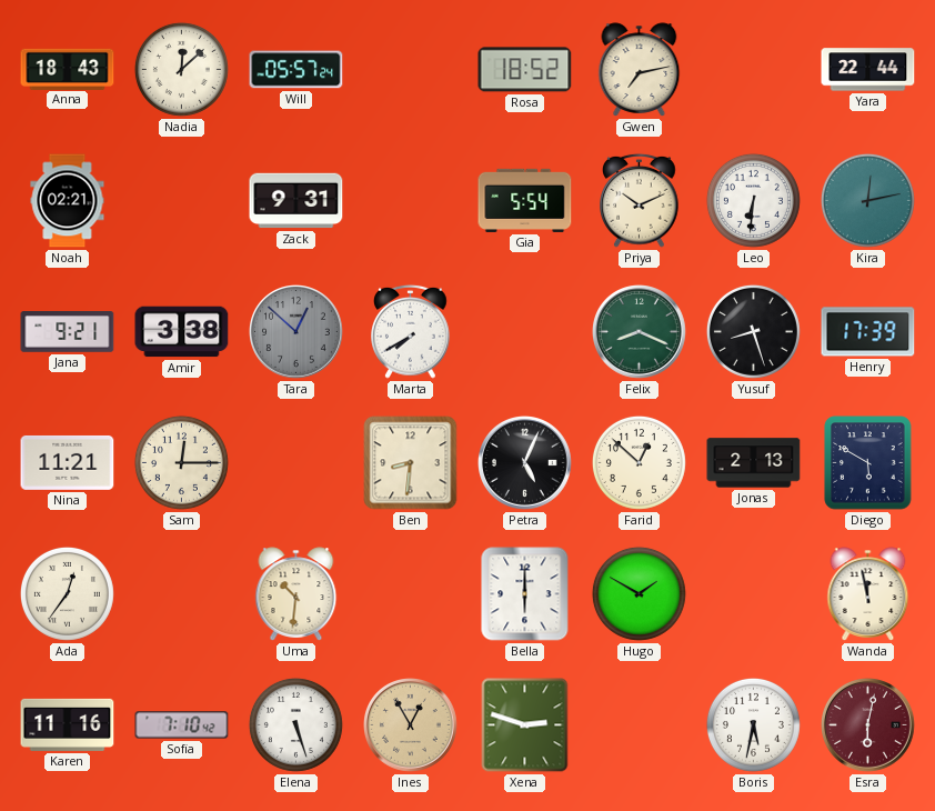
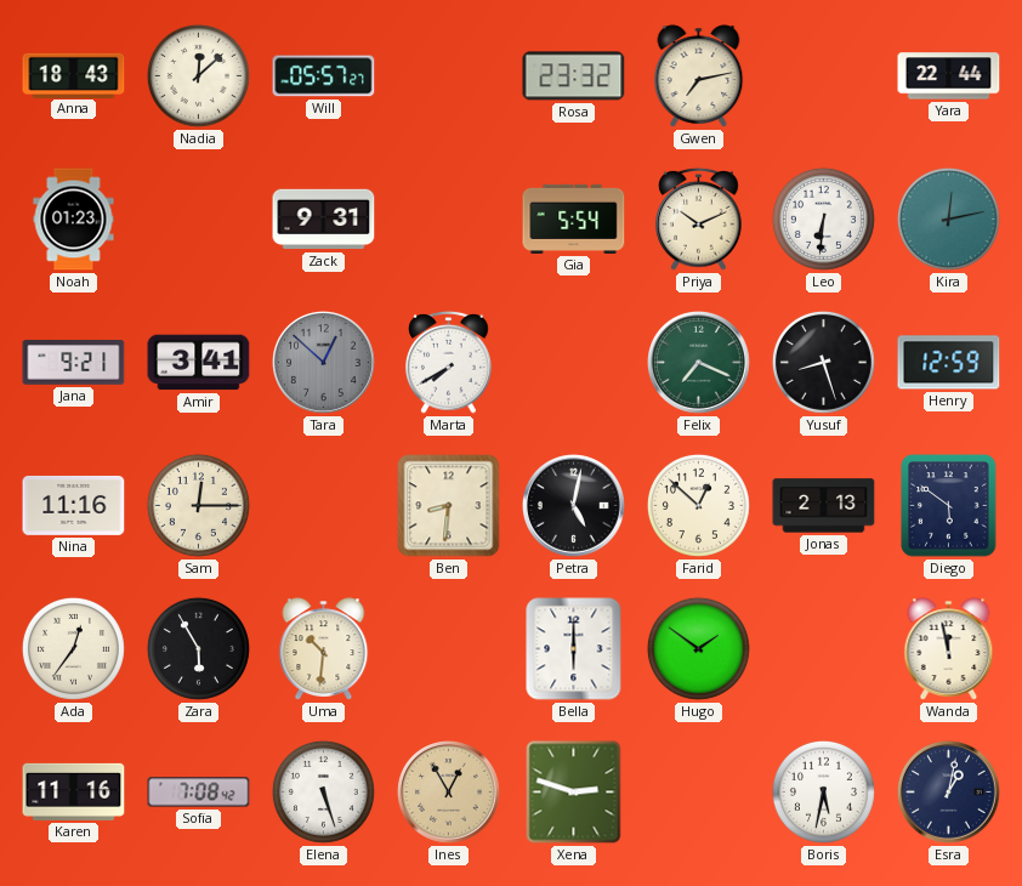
Will: 05:57:24 -> 05:57:27 (324, 76)
Rosa: 18:52 -> 23:32 (574, 76)
Noah: 02:21 -> 01:23 (74, 220)
Amir: 3:38 -> 3:41 (199, 363)
Felix: 8:19 -> 7:19 (699, 363)
Henry: 17:39 -> 12:59 (949, 363)
Nina: 11:21 -> 11:16 (74, 505)
Petra: 5:04 -> 5:02 (574, 506)
Diego: 5:50 -> 5:51 (949, 506)
Zara: none -> 5:55 (198, 648)
Hugo: 1:50 -> 1:51 (698, 648)
Sofia: 7:10 -> 7:08 (199, 793)
Esra: 6:02 -> 1:02 (949, 793)
Esra dial: burgundy -> navy (949, 793)
